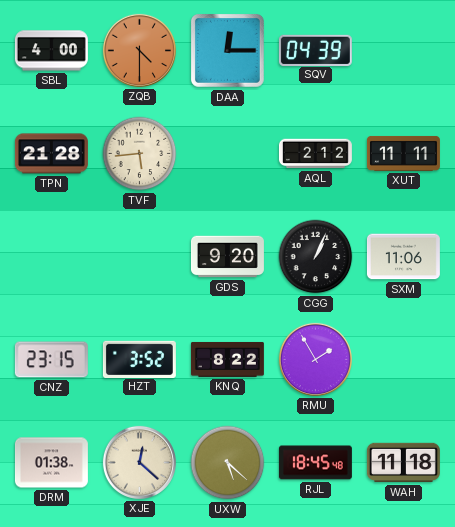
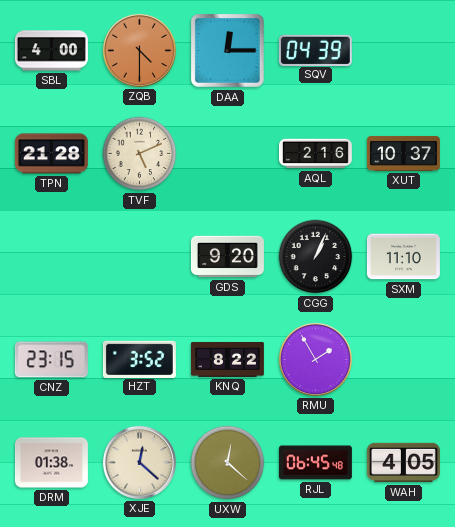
TVF: 5:44 -> 5:11 (140, 154)
AQL: 2:12 -> 2:16 (315, 154)
XUT: 11:11 -> 10:37 (403, 153)
SXM: 11:06 -> 11:10 (403, 257)
UXW: 5:22 -> 12:22 (228, 463)
RJL: 18:45 -> 06:45 (315, 463)
WAH: 11:18 -> 4:05 (403, 463)
